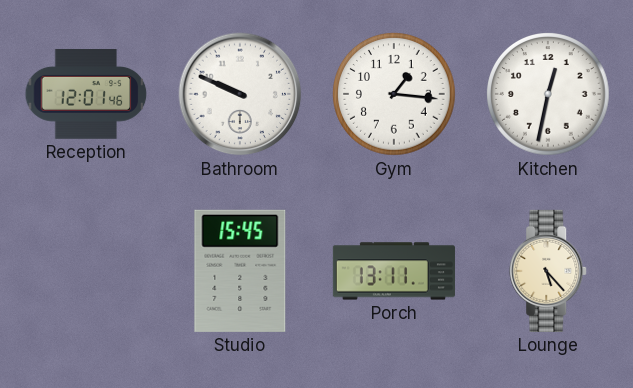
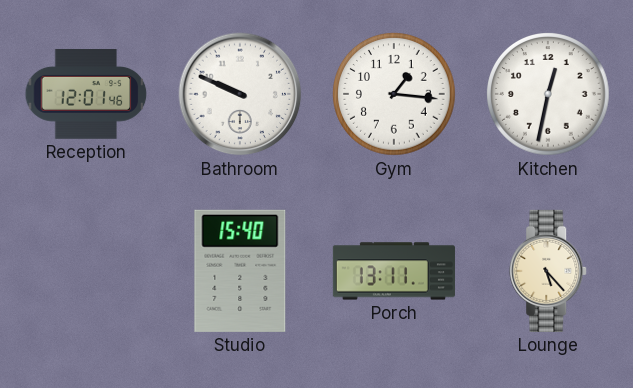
Studio: 15:45 -> 15:40 (240, 271)
